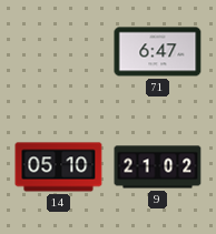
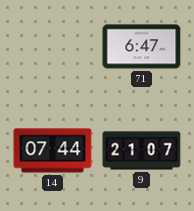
14: 05:10 -> 07:44 (53, 151)
9: 21:02 -> 21:07 (142, 151)
